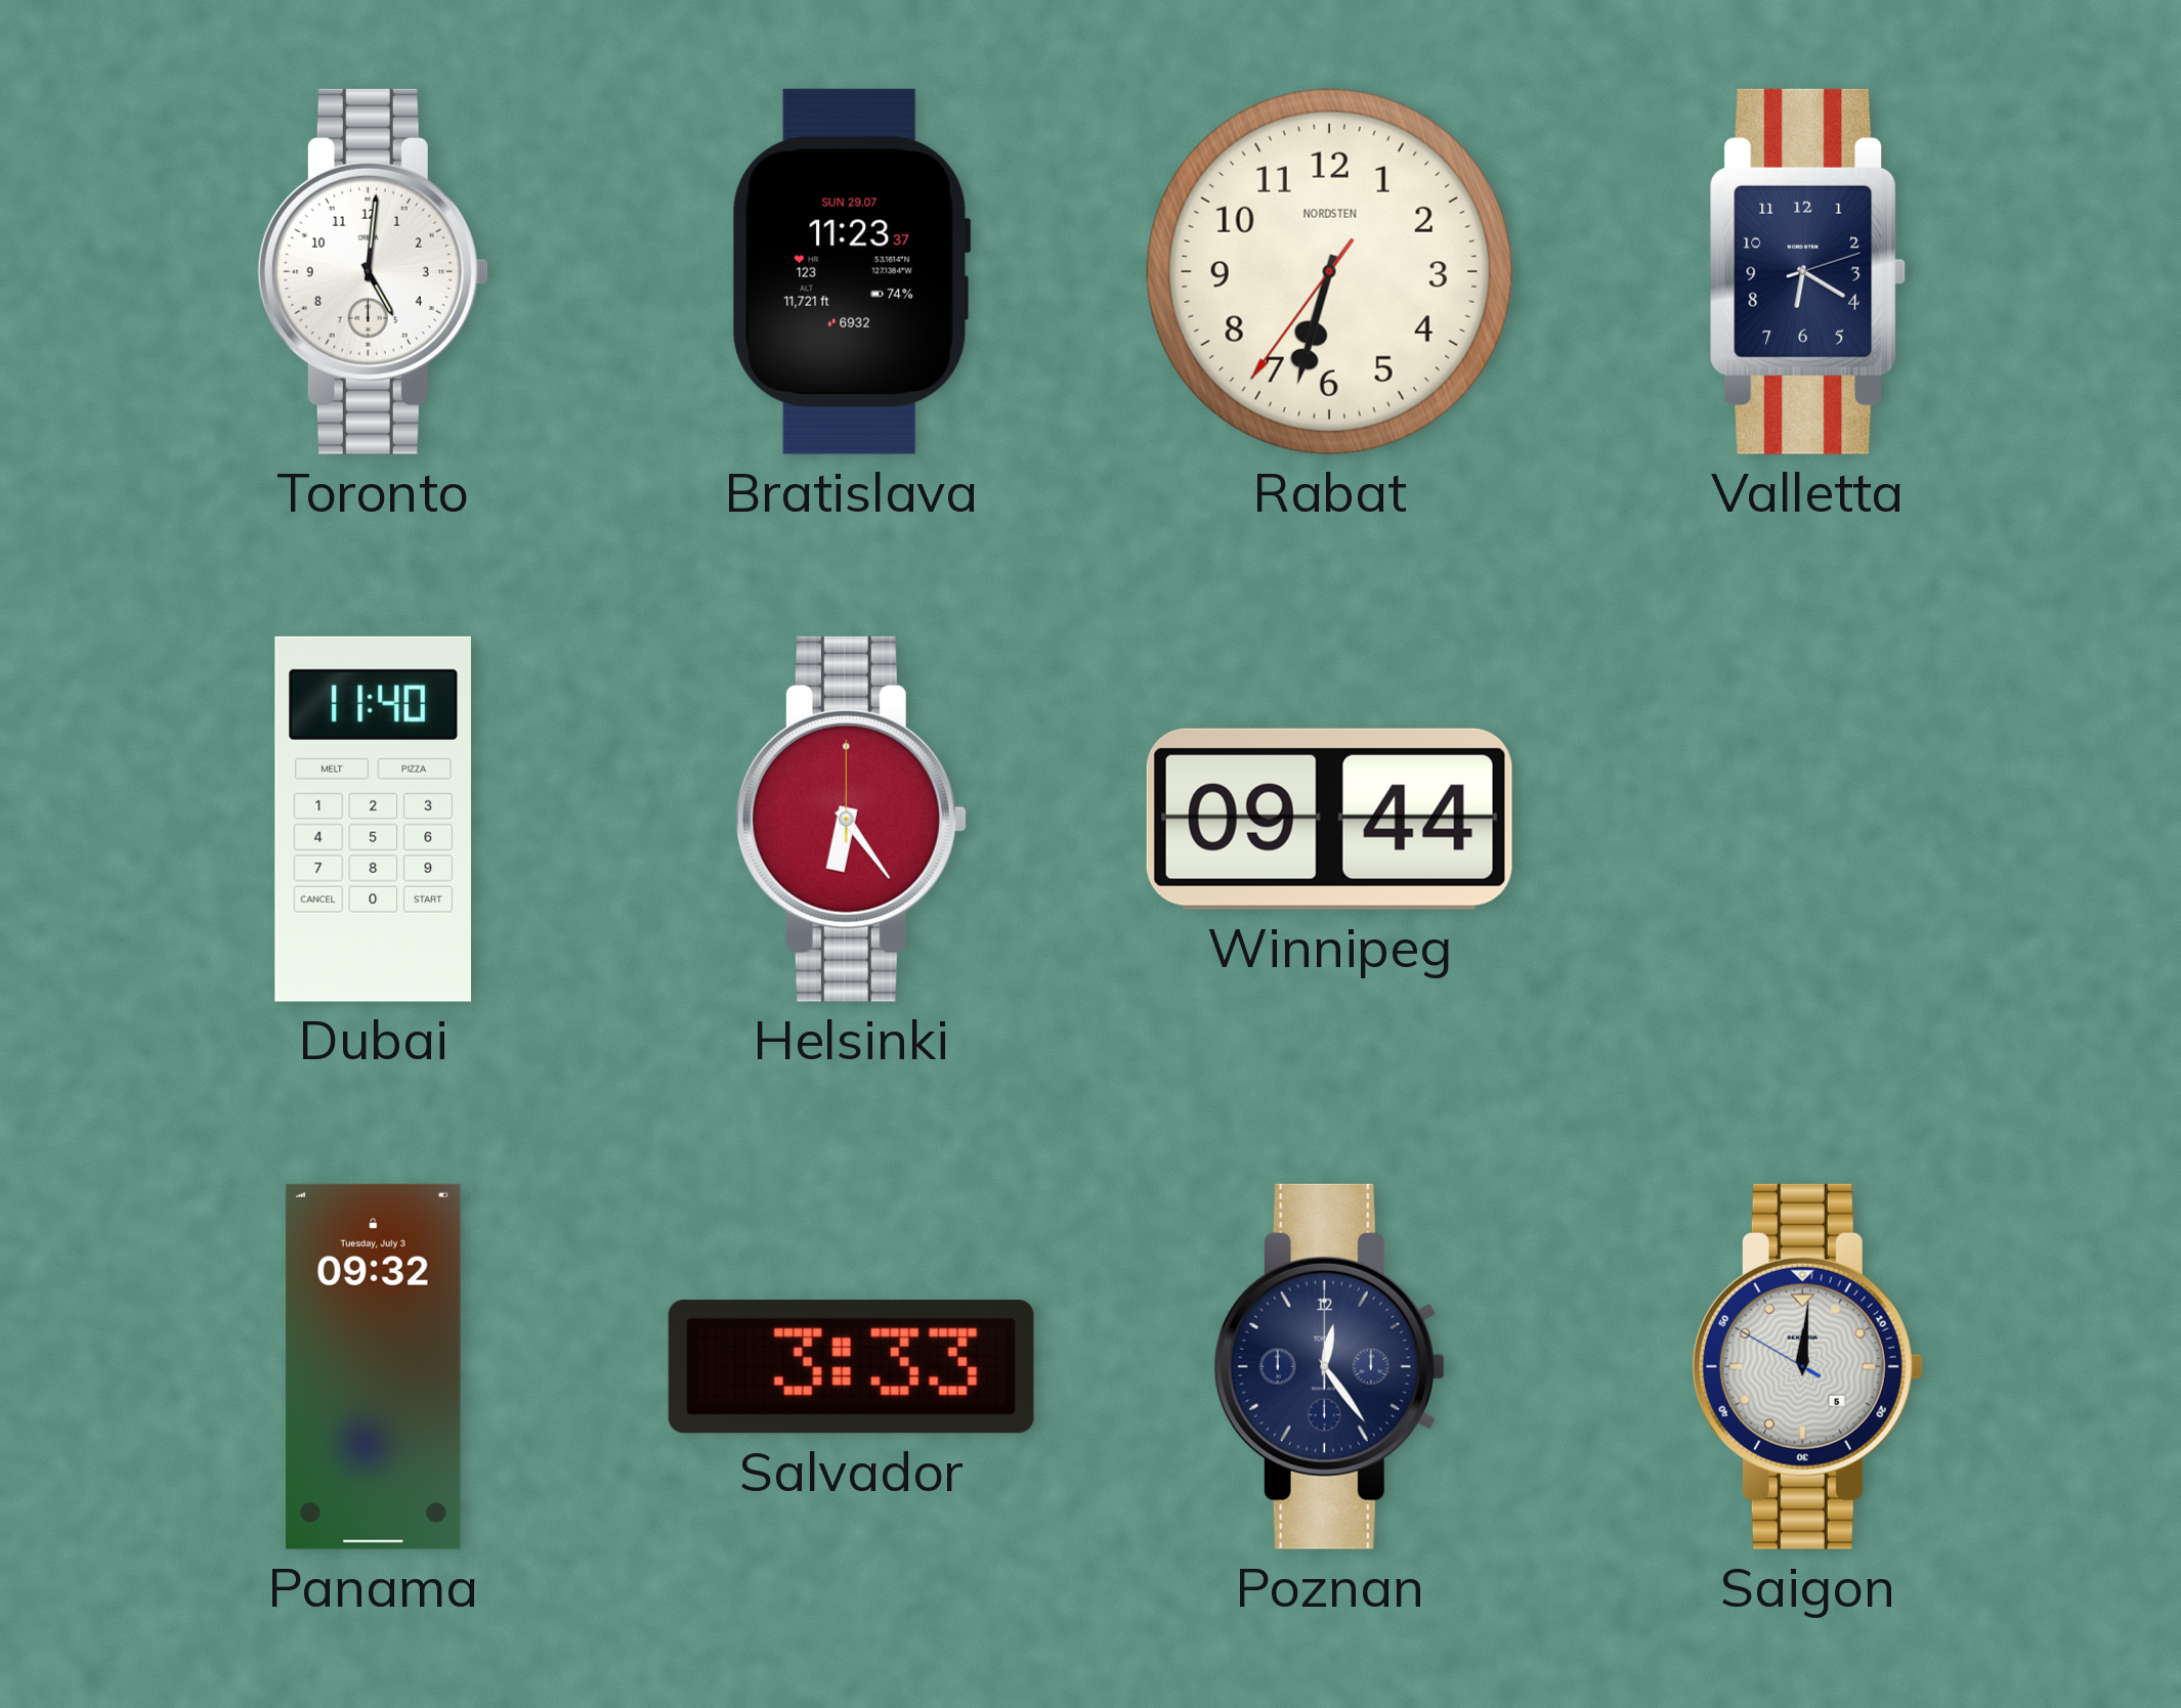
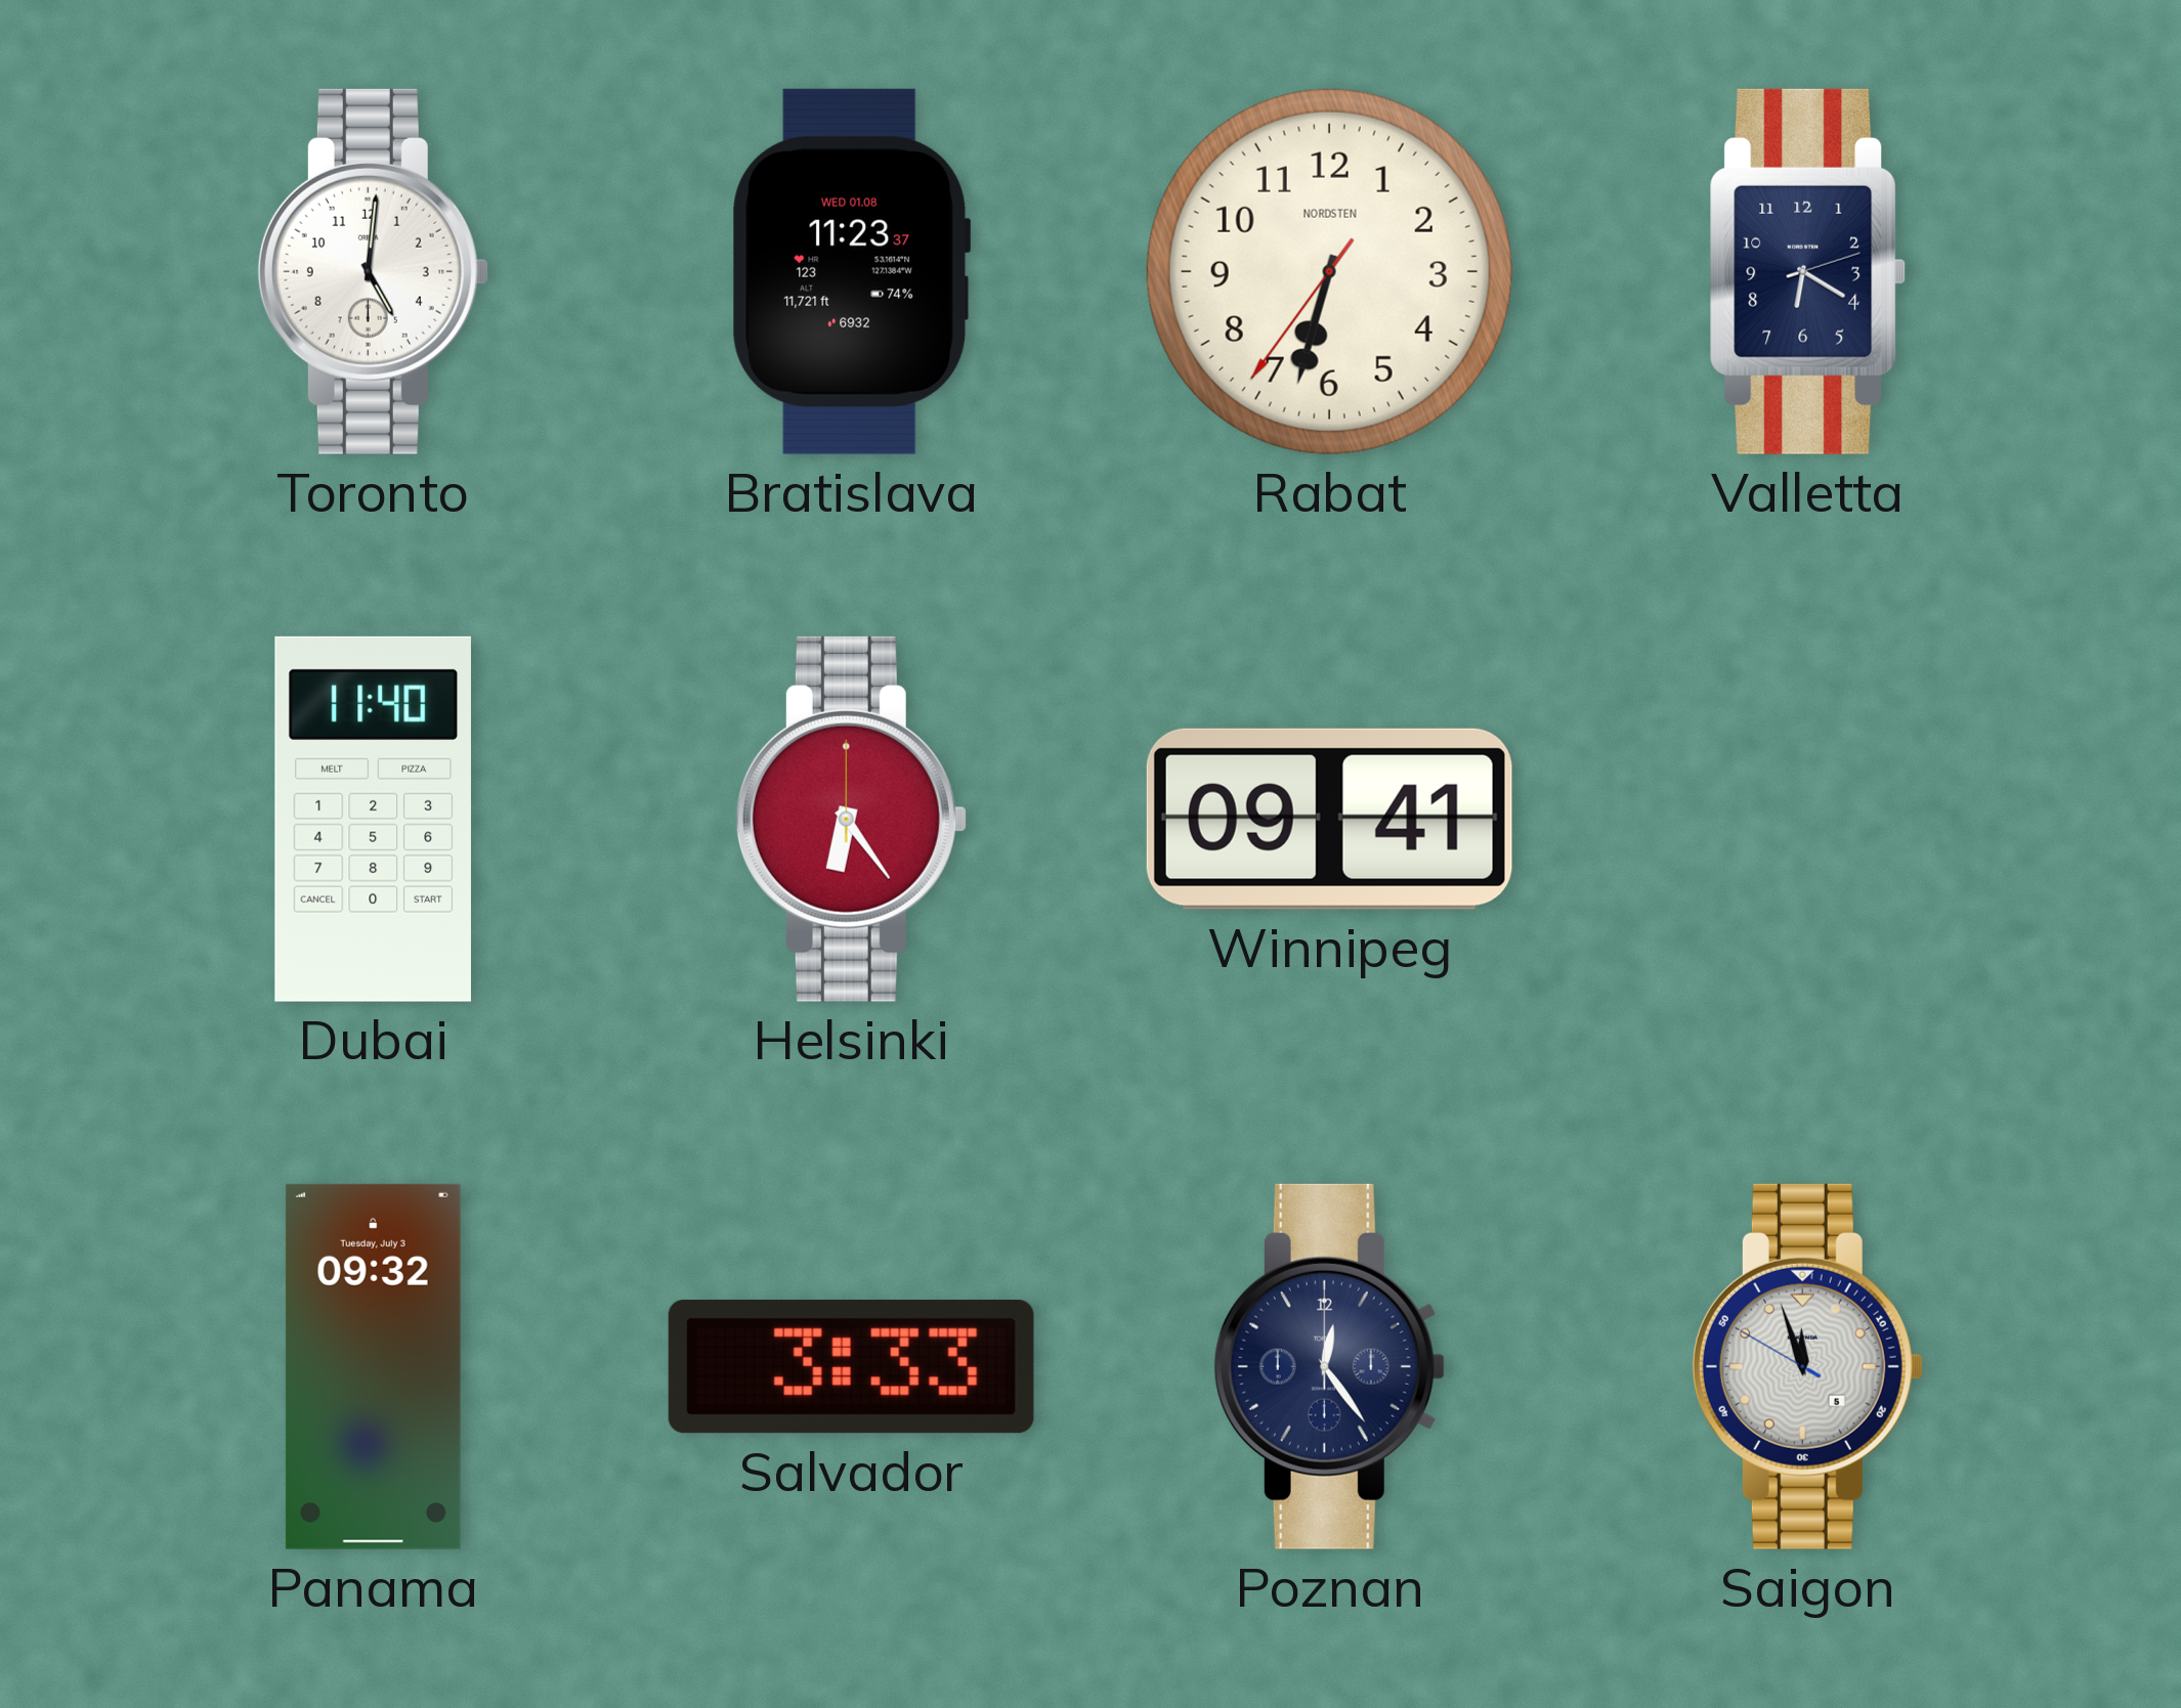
Bratislava date: SUN 29.07 -> WED 01.08 (851, 271)
Winnipeg: 09:44 -> 09:41 (1329, 819)
Saigon: 12:00 -> 11:56 (1807, 1366)
